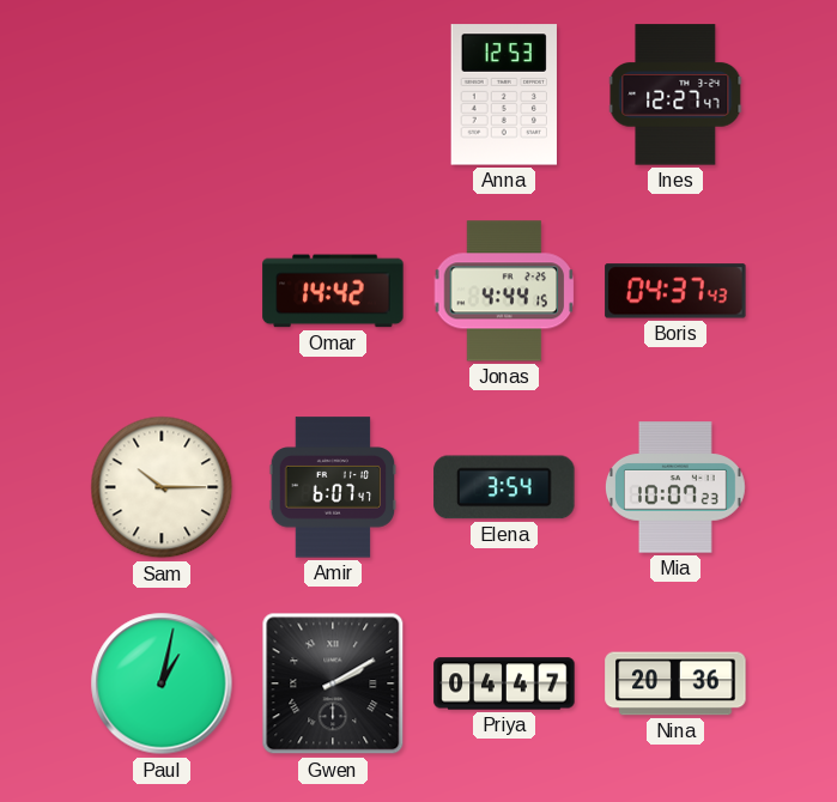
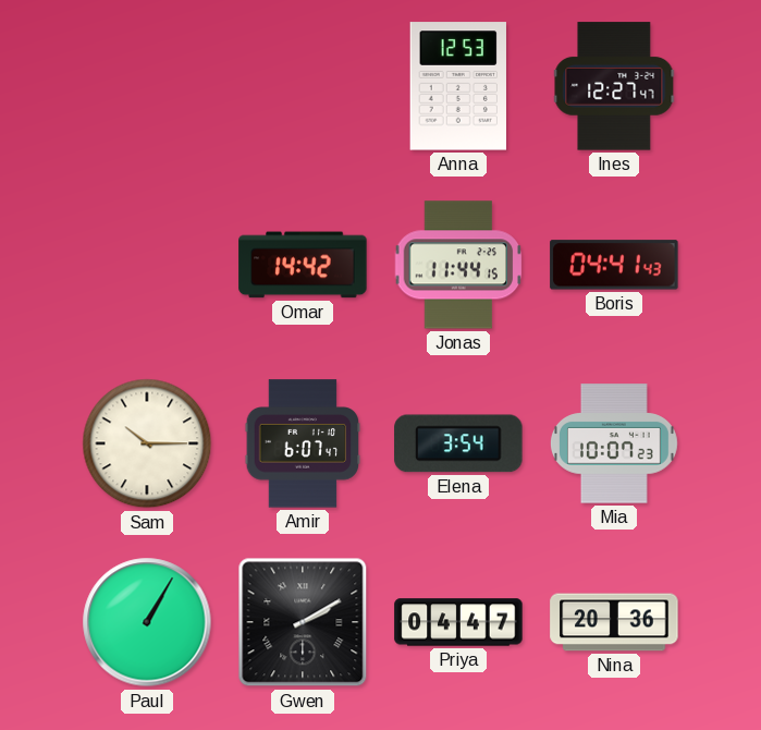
Jonas: 4:44 -> 11:44 (458, 265)
Boris: 04:37 -> 04:41 (614, 265)
Paul: 1:02 -> 1:05 (147, 622)
